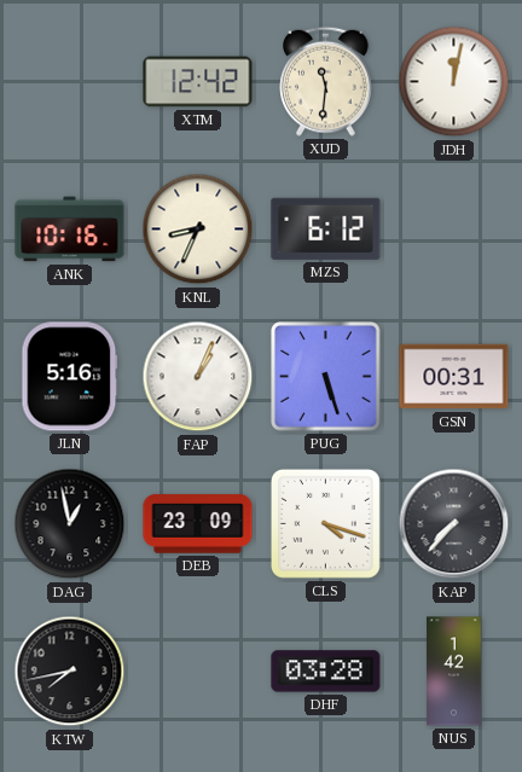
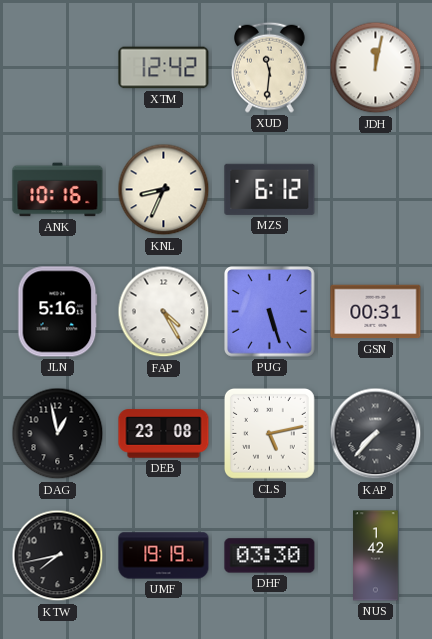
FAP: 1:04 -> 4:25 (164, 312)
DEB: 23:09 -> 23:08 (164, 434)
CLS: 4:18 -> 5:13 (269, 433)
UMF: none -> 19:19 (164, 556)
DHF: 03:28 -> 03:30 (270, 556)
